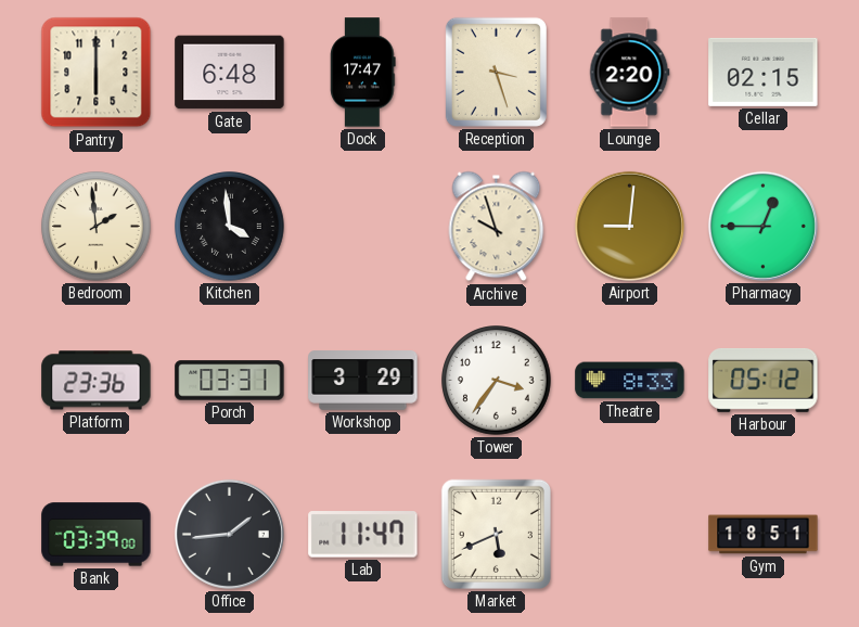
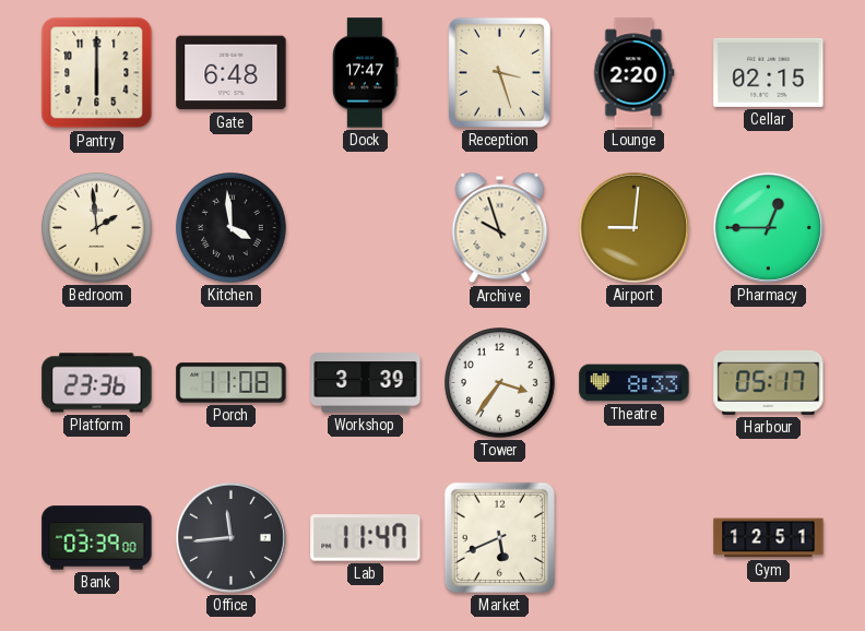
Porch: 03:31 -> 11:08 (232, 383)
Workshop: 3:29 -> 3:39 (366, 383)
Harbour: 05:12 -> 05:17 (769, 382)
Office: 1:44 -> 11:44 (230, 537)
Gym: 18:51 -> 12:51 (769, 538)
